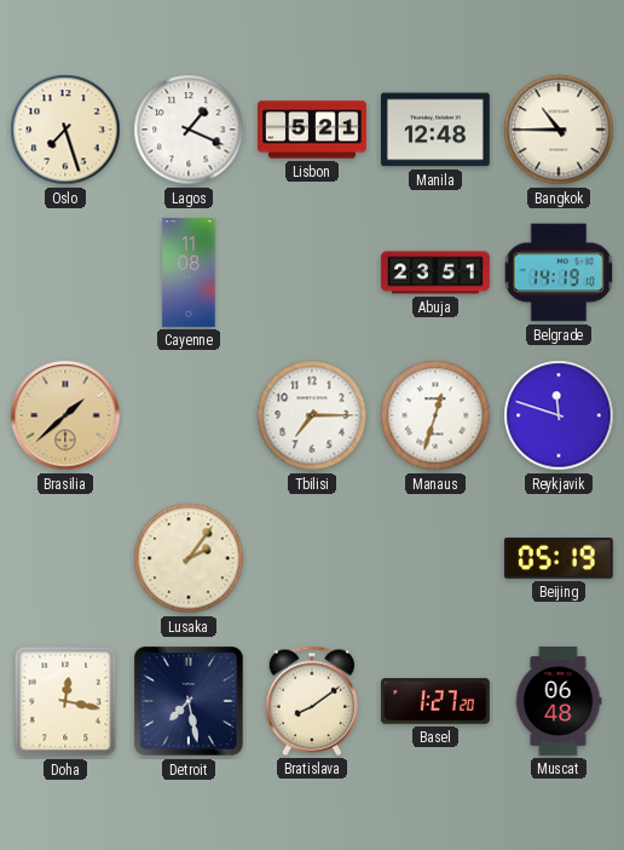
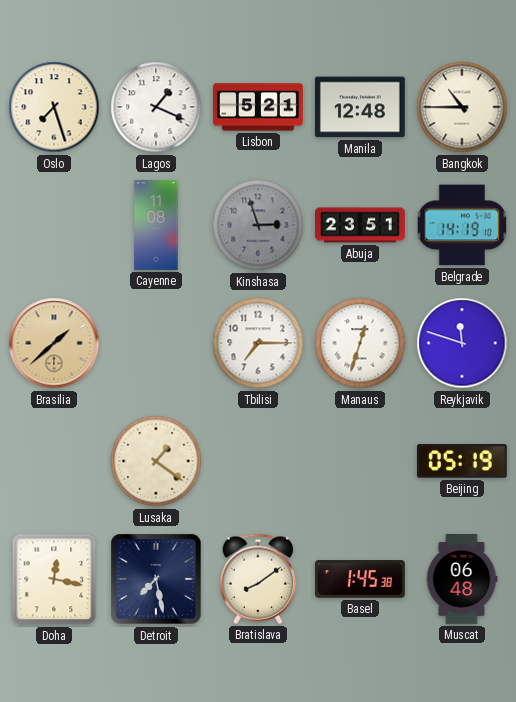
Kinshasa: none -> 2:57 (258, 225)
Lusaka: 2:06 -> 1:21 (156, 461)
Basel: 1:27 -> 1:45 (360, 579)
